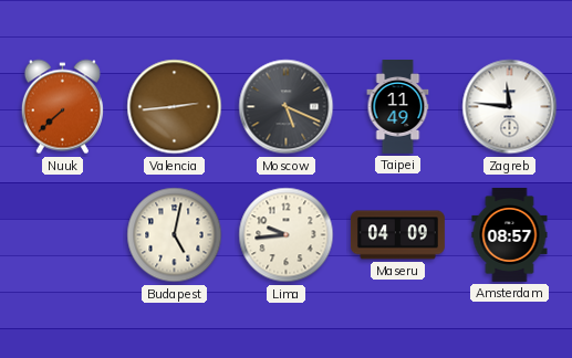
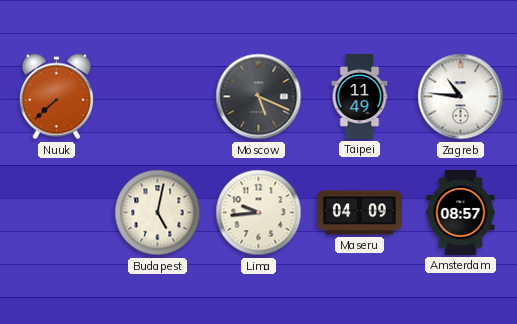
Valencia: 2:44 -> none (175, 107)
Zagreb: 11:46 -> 10:46 (461, 97)
